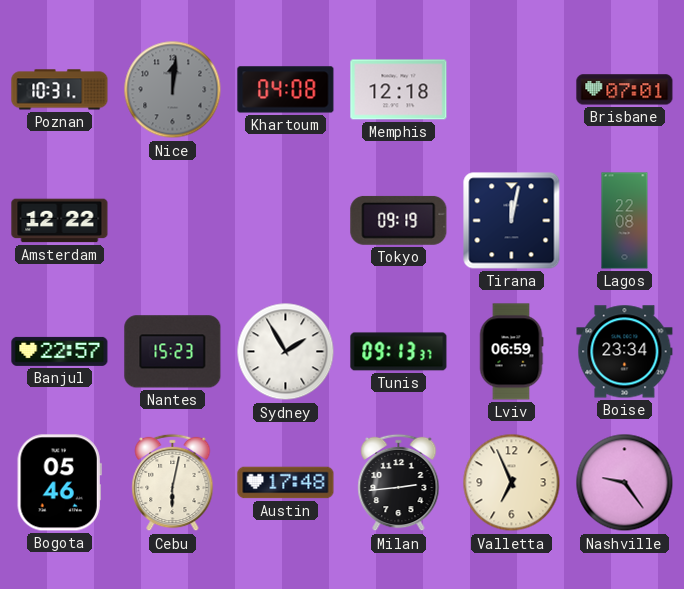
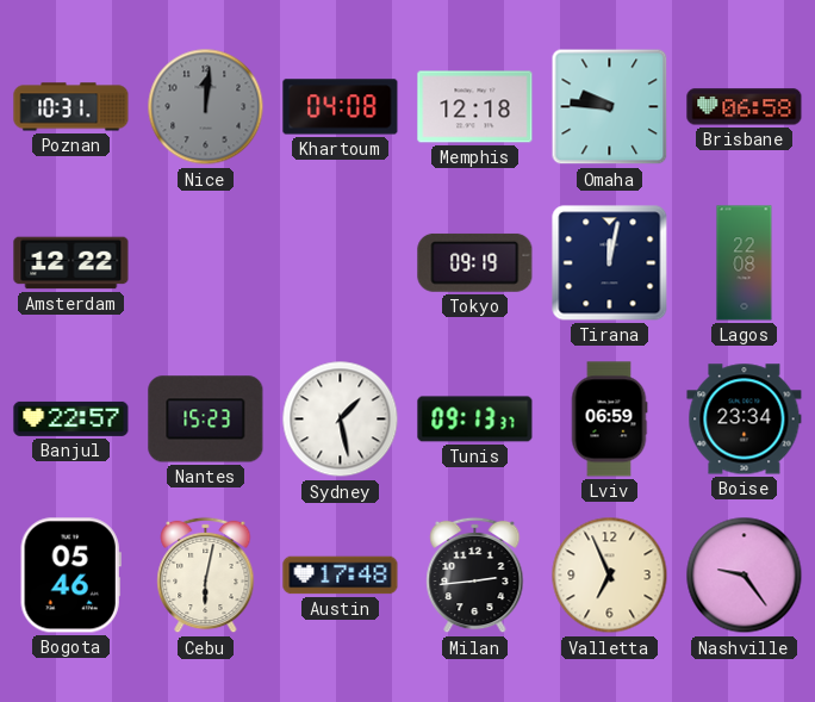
Omaha: none -> 9:46 (610, 107)
Brisbane: 07:01 -> 06:58 (745, 107)
Sydney: 1:55 -> 1:28 (341, 420)
